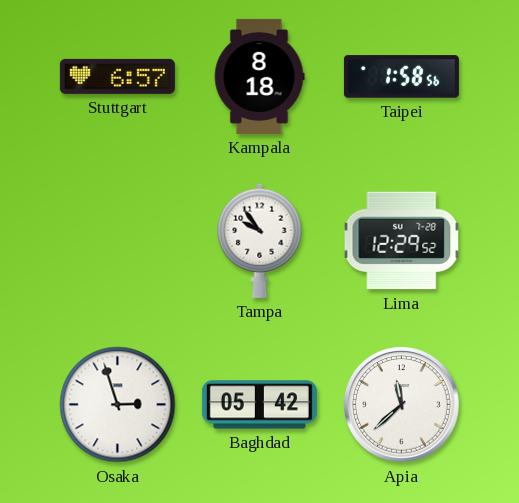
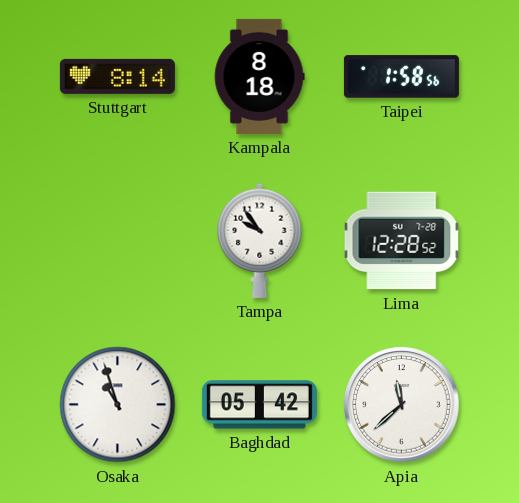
Stuttgart: 6:57 -> 8:14 (117, 76)
Lima: 12:29 -> 12:28 (402, 241)
Osaka: 2:57 -> 10:57 (118, 405)
